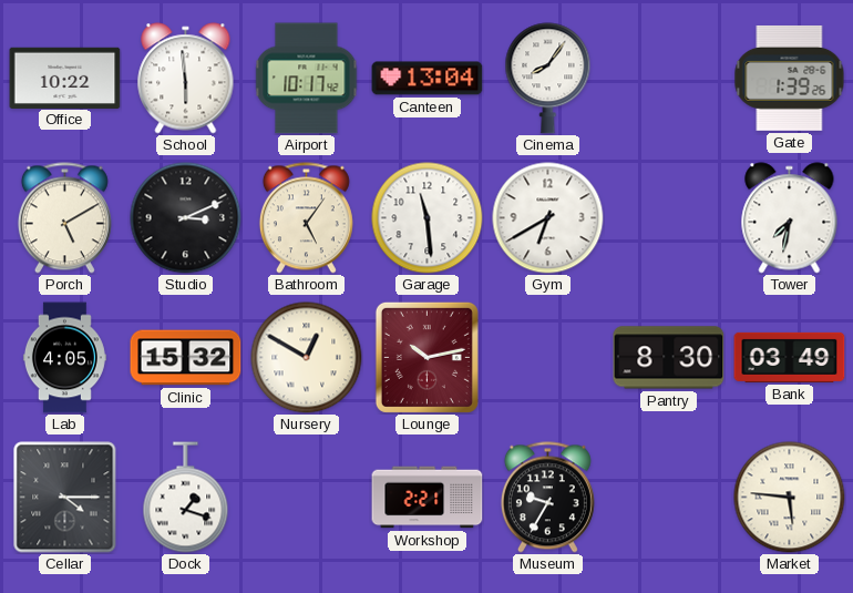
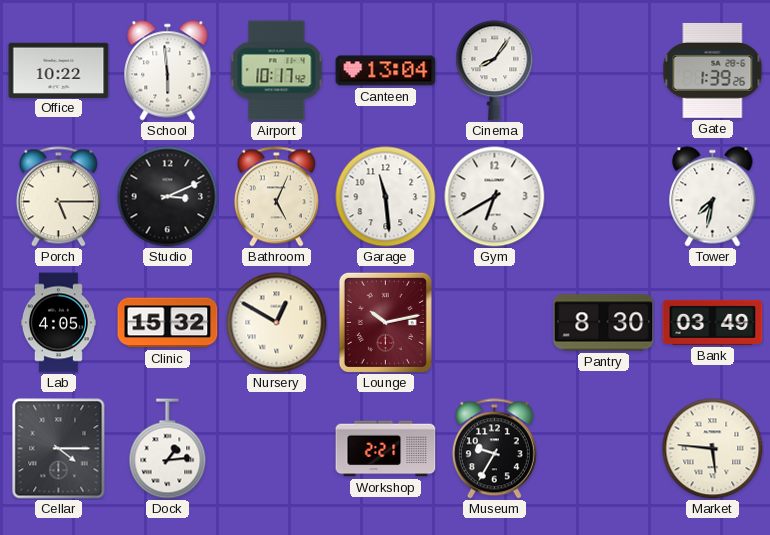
Porch: 5:10 -> 5:15 (58, 197)
Bathroom: 5:06 -> 5:04 (276, 197)
Dock: 1:18 -> 1:14 (168, 449)
